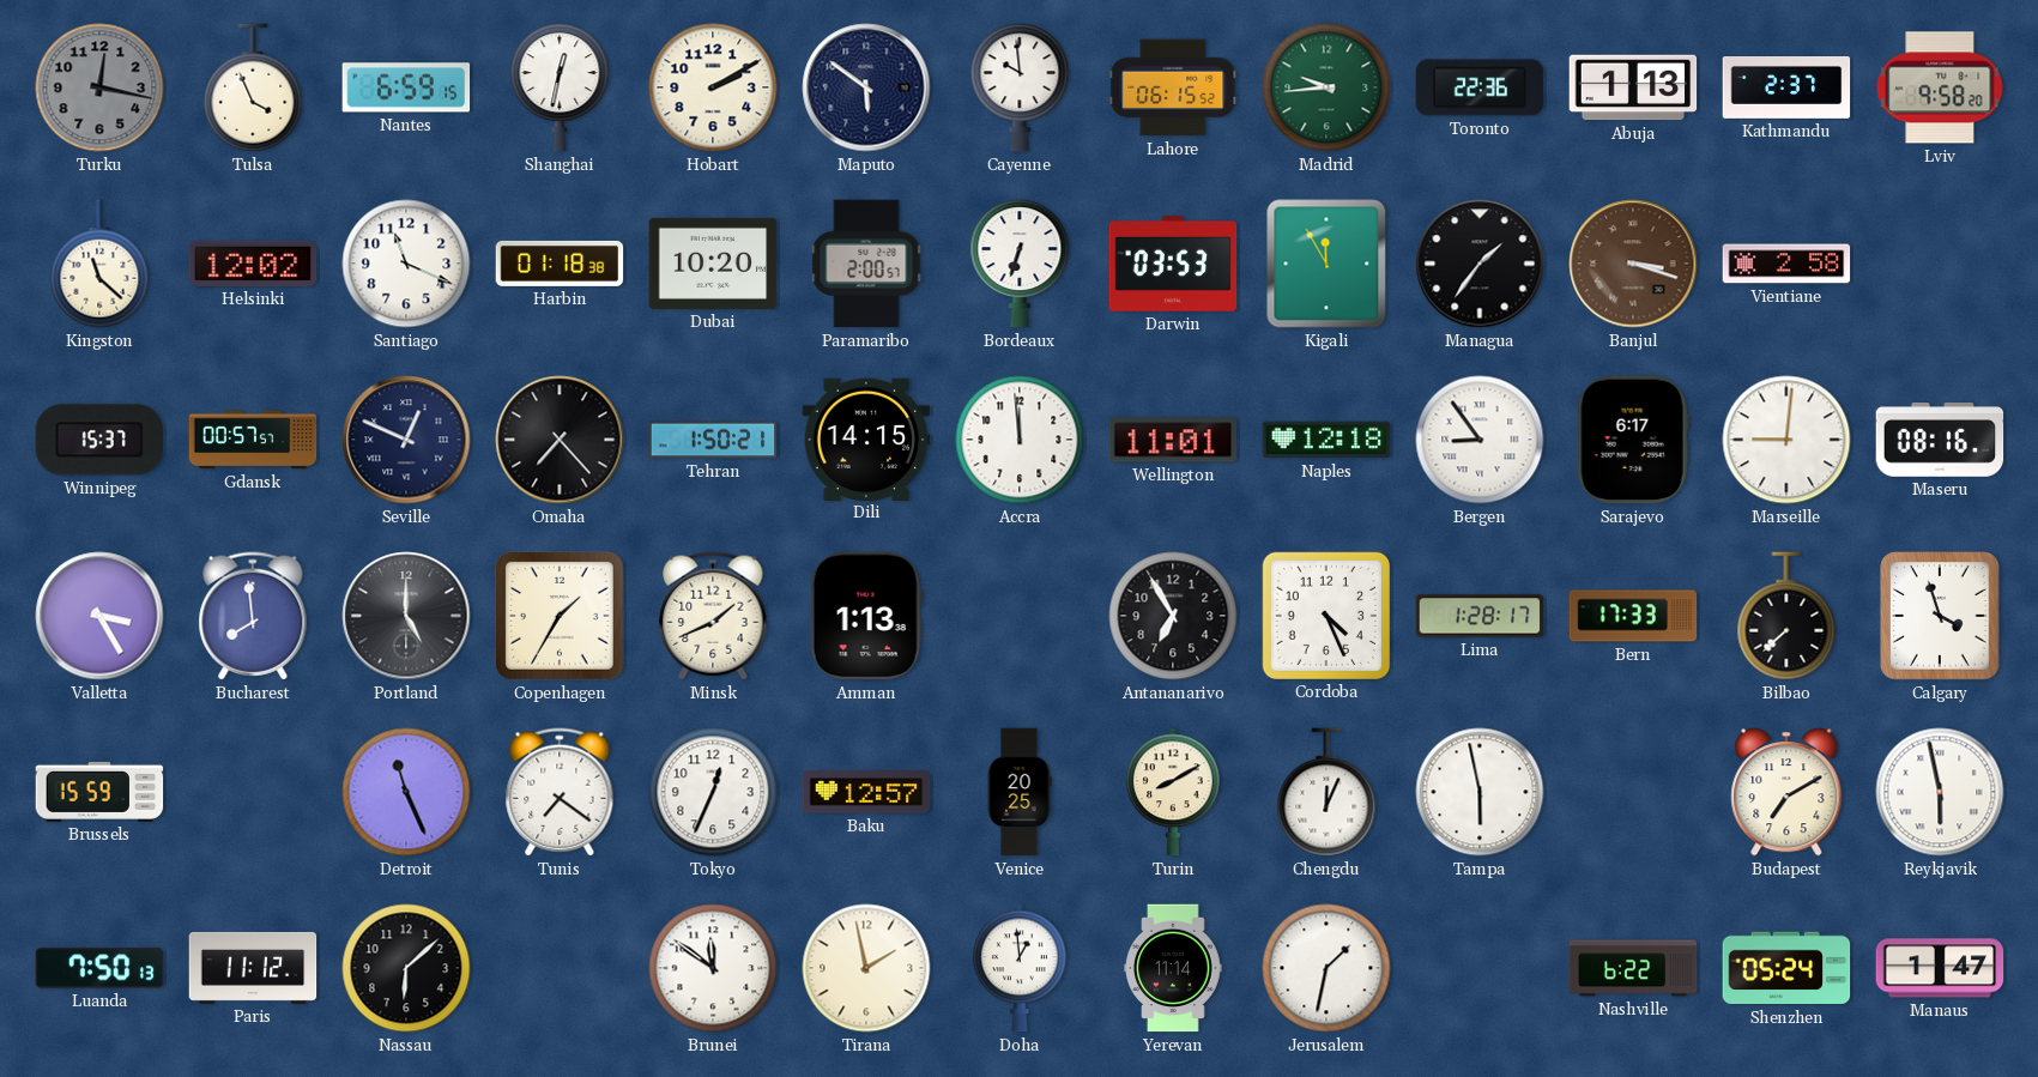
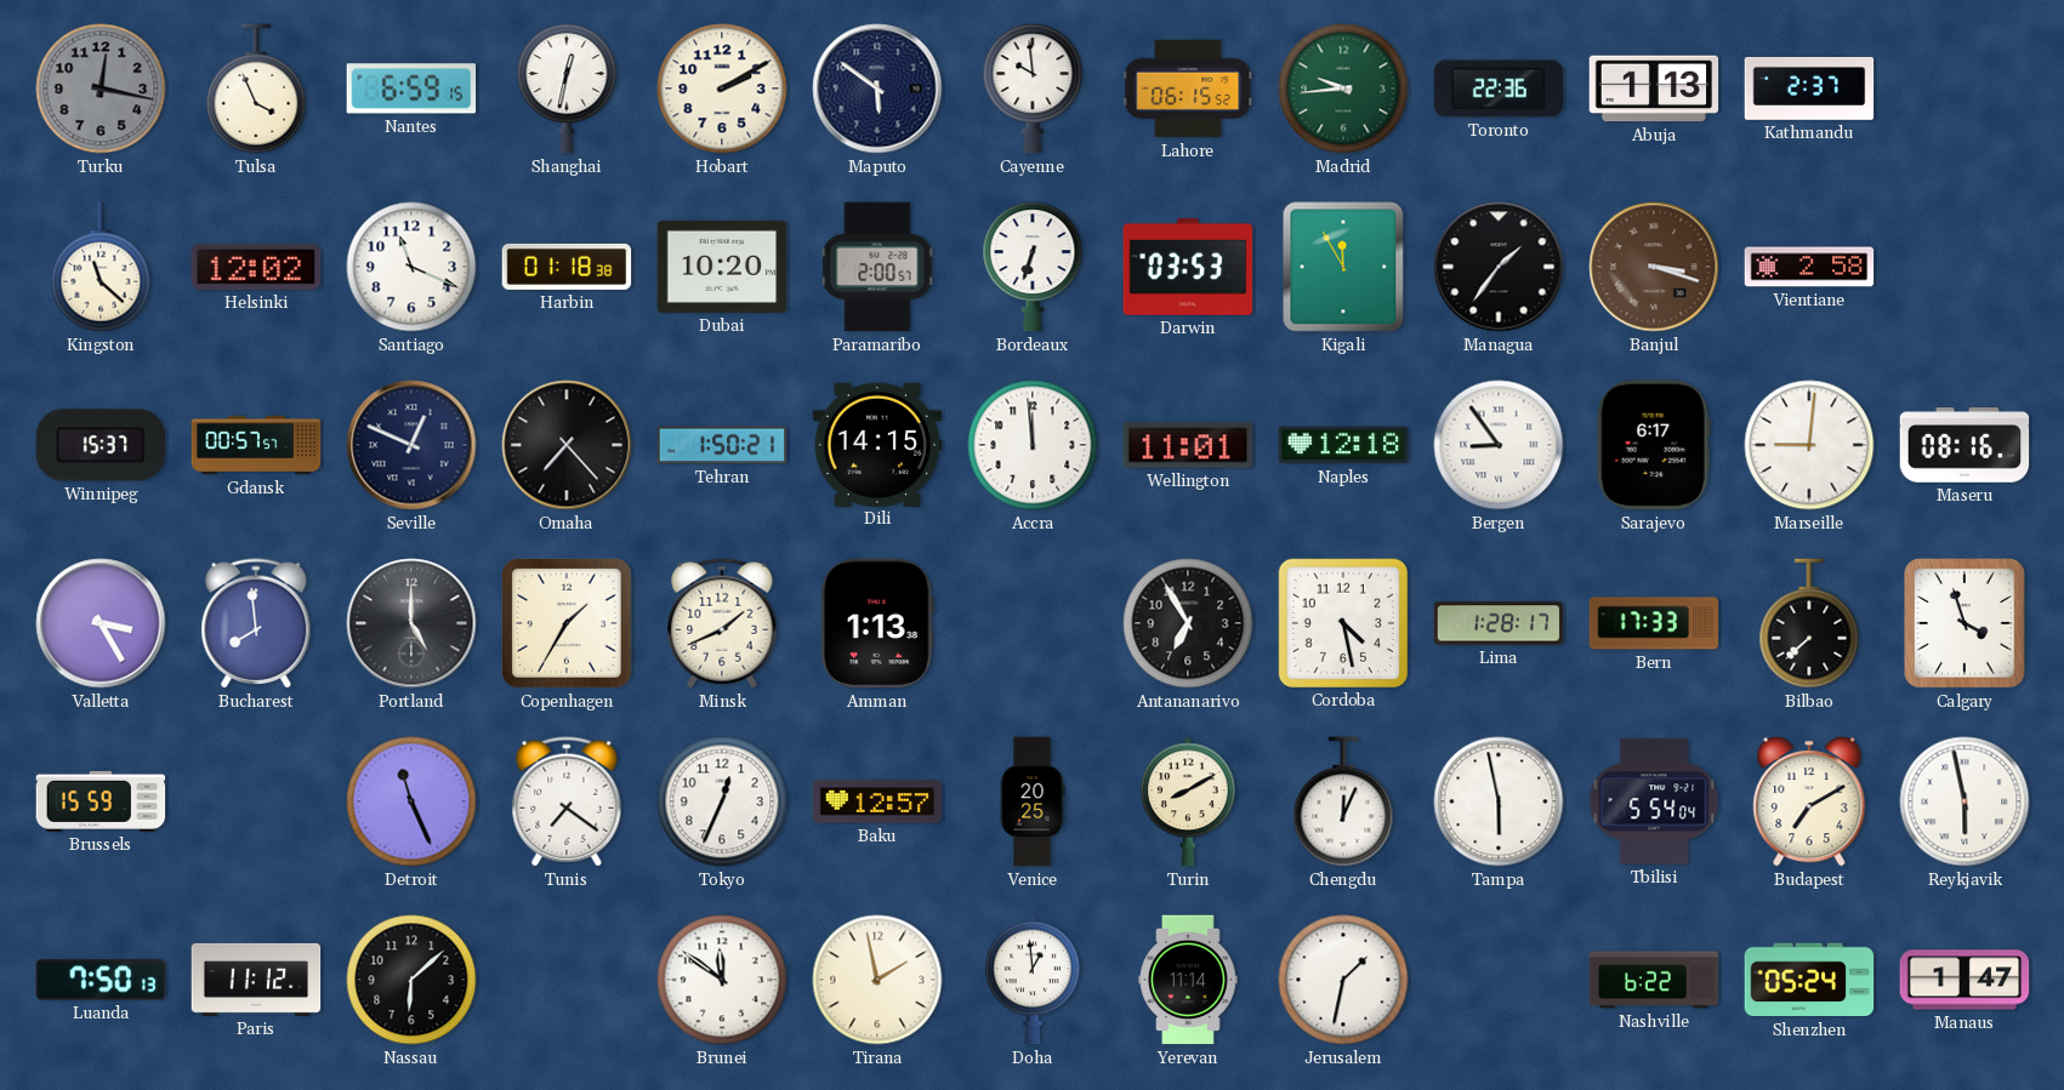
Lviv: 9:58 -> none (1940, 87)
Cordoba: 4:26 -> 4:28 (1342, 622)
Tbilisi: none -> 5:54 (1654, 801)
